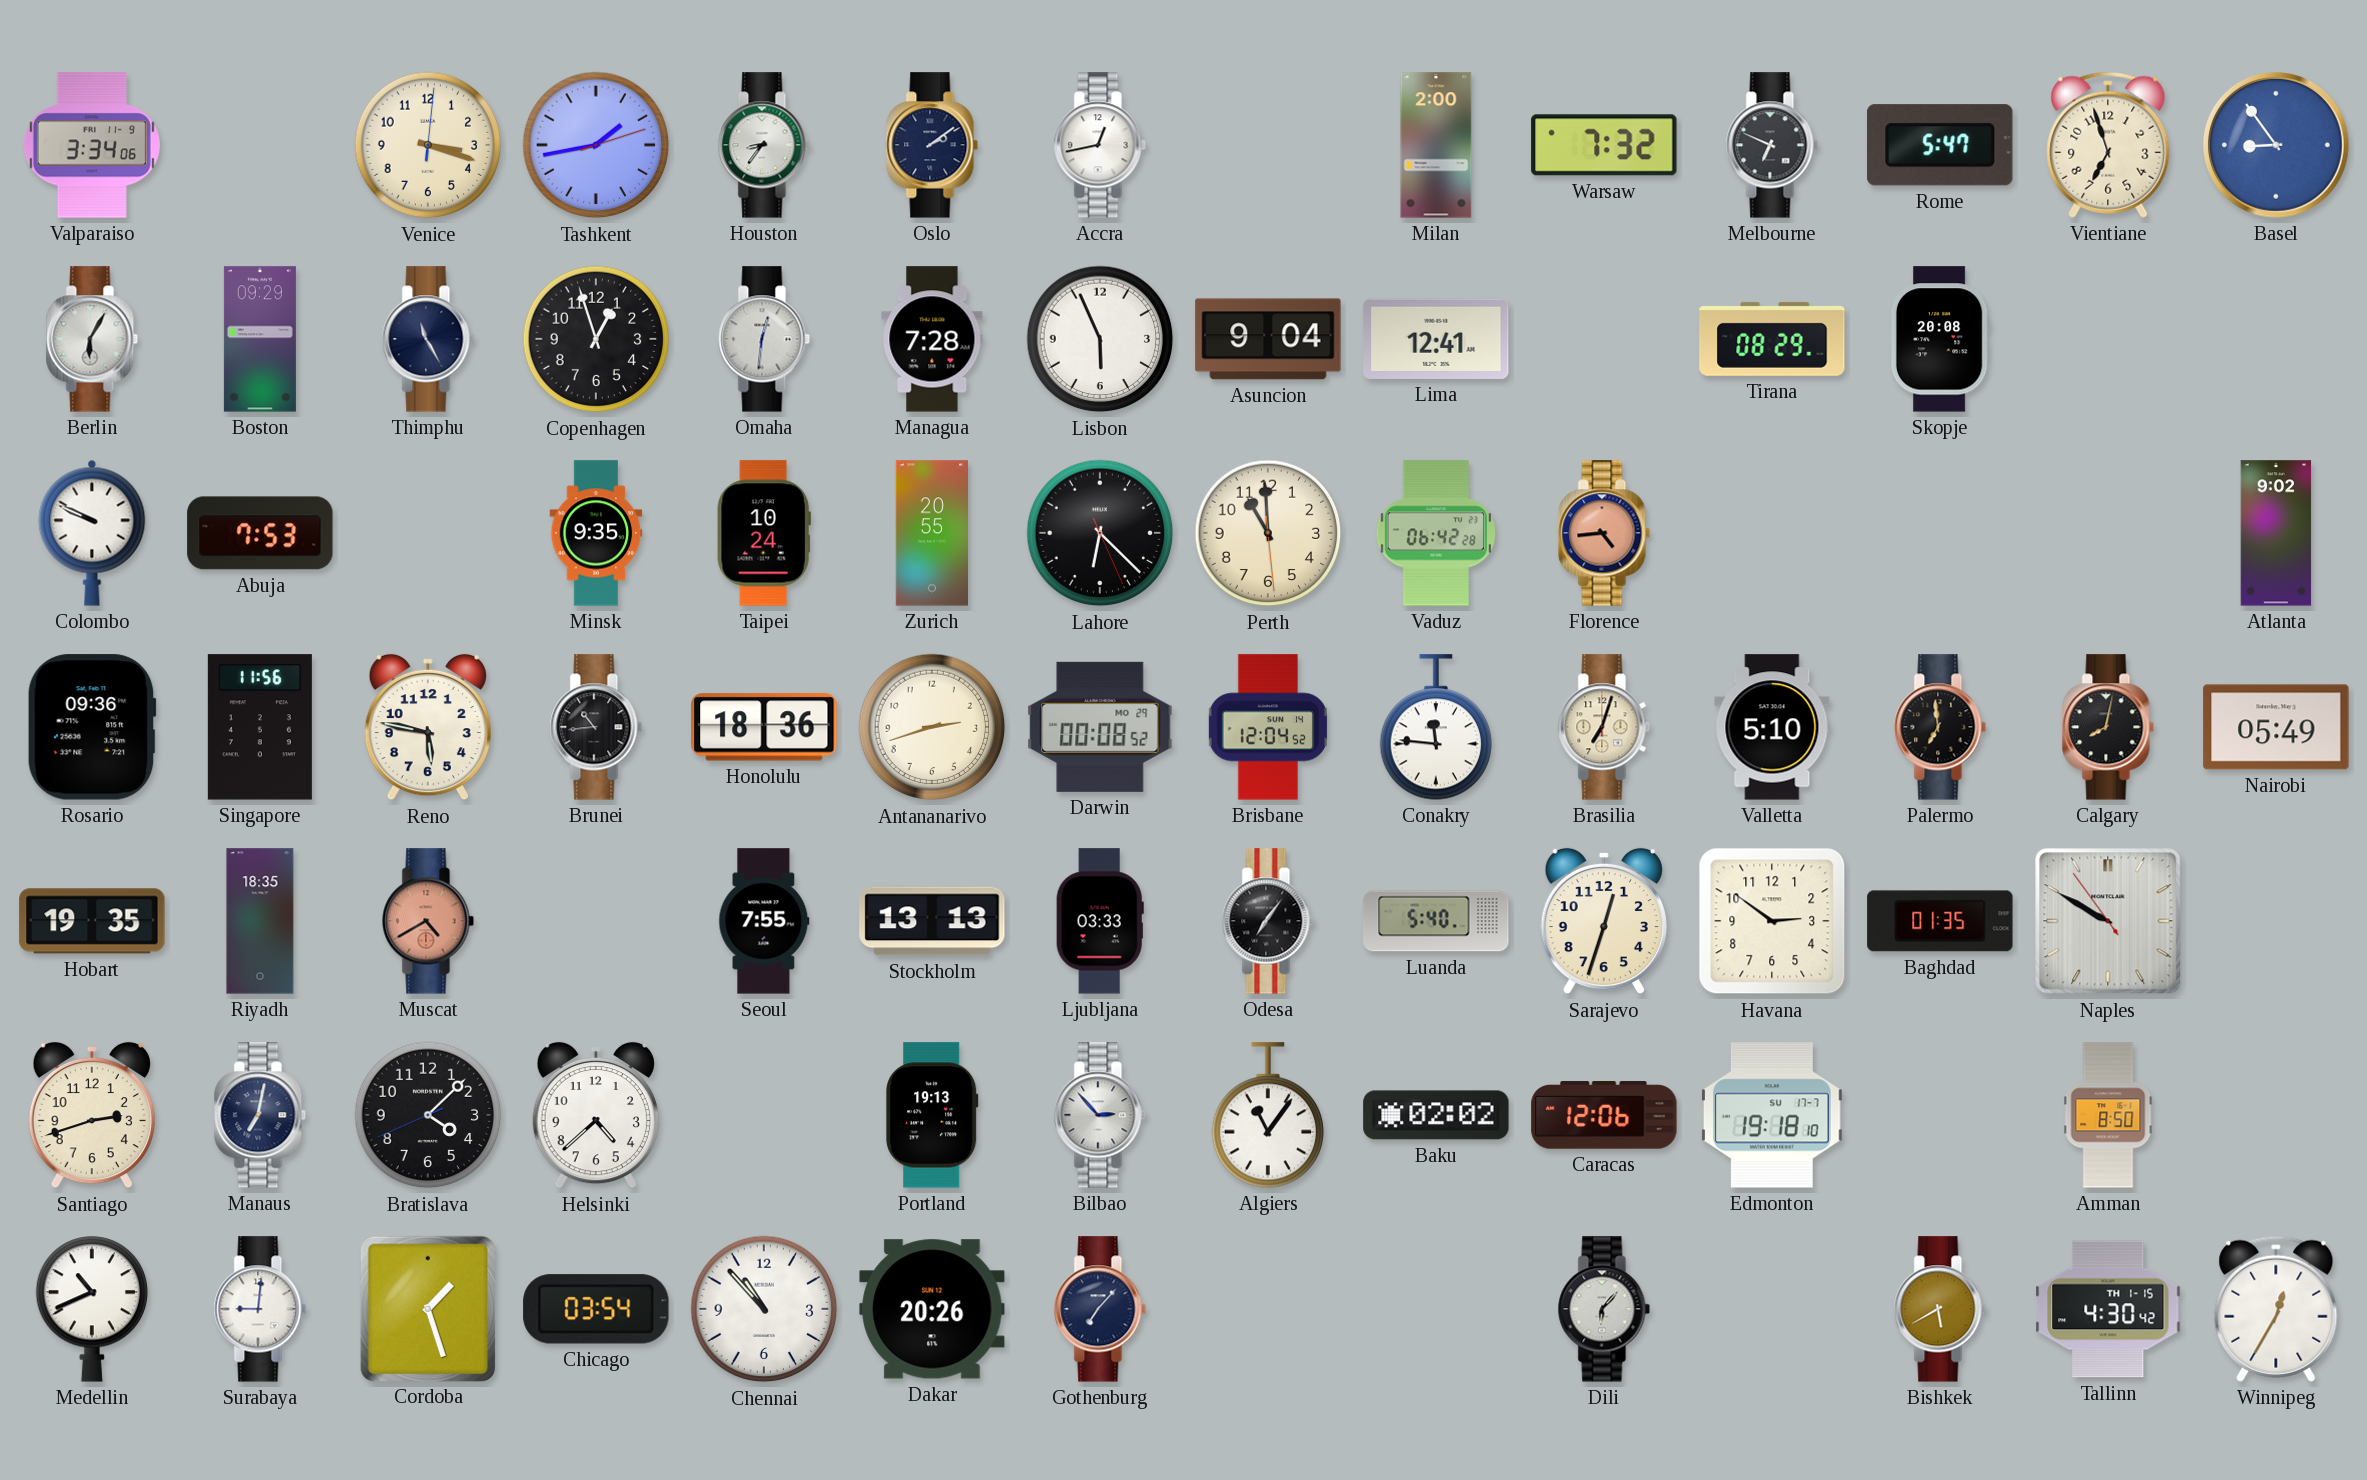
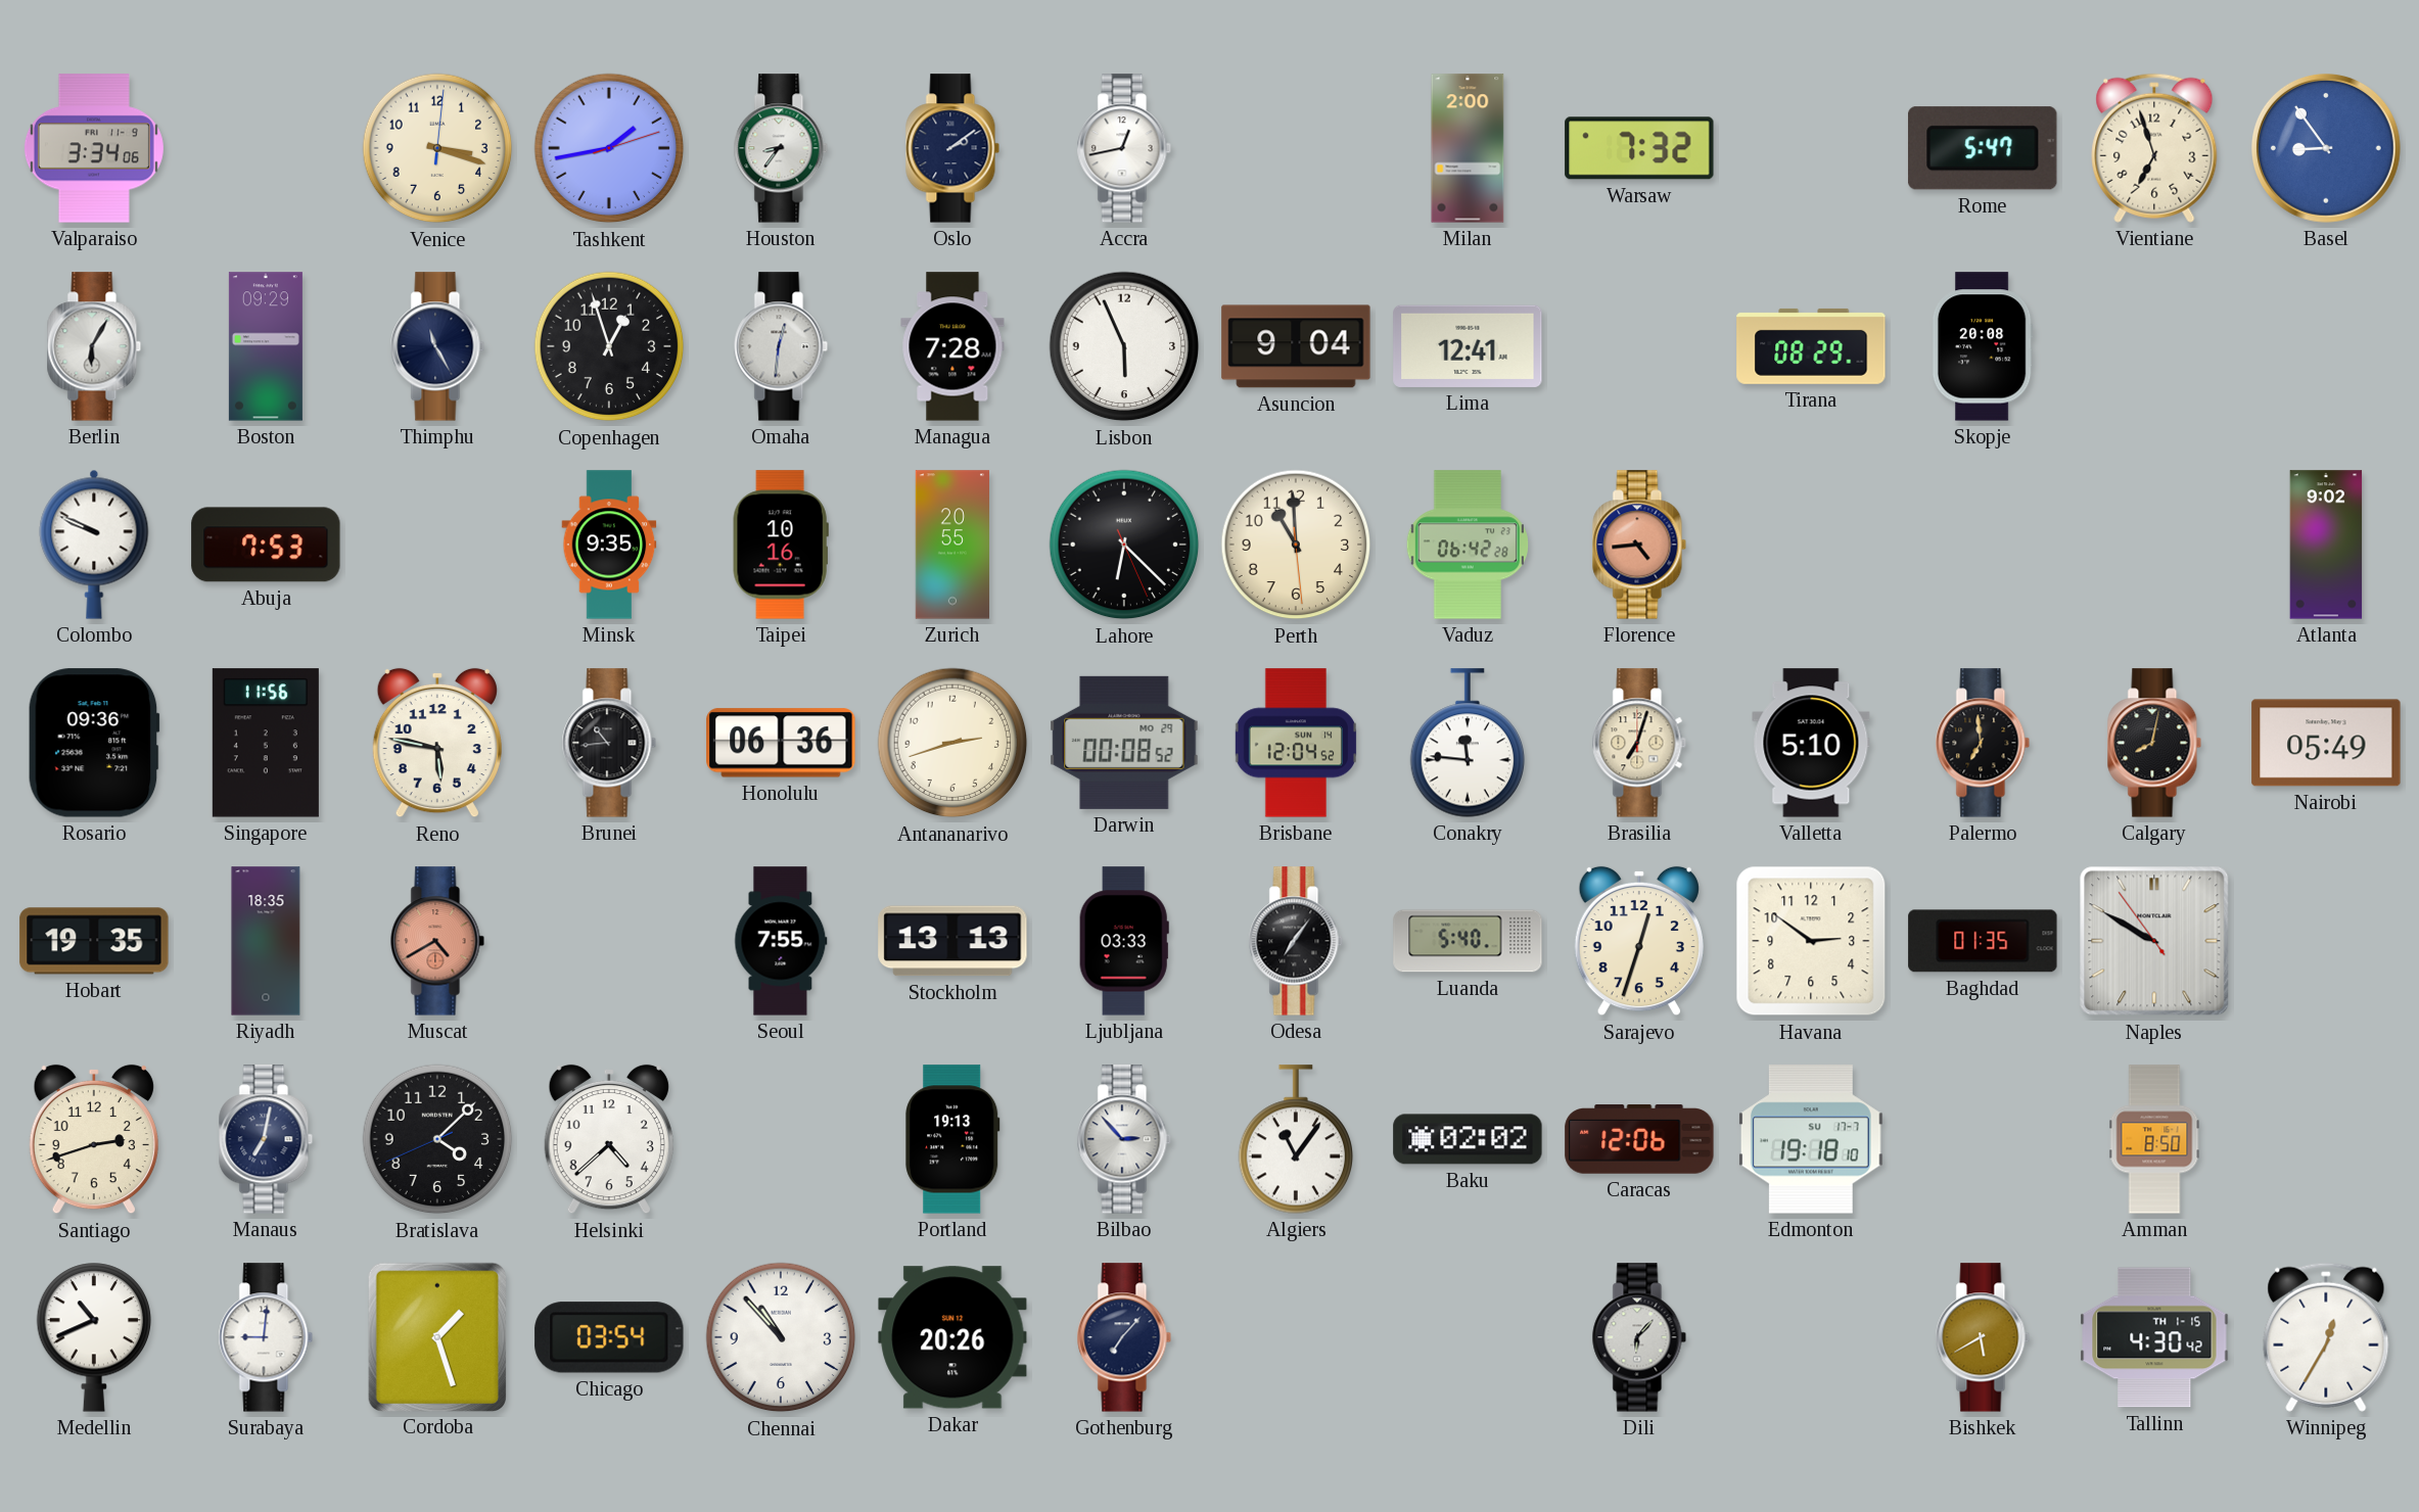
Melbourne: 6:49 -> none (1772, 145)
Taipei: 10:24 -> 10:16 (781, 545)
Honolulu: 18:36 -> 06:36 (781, 743)
